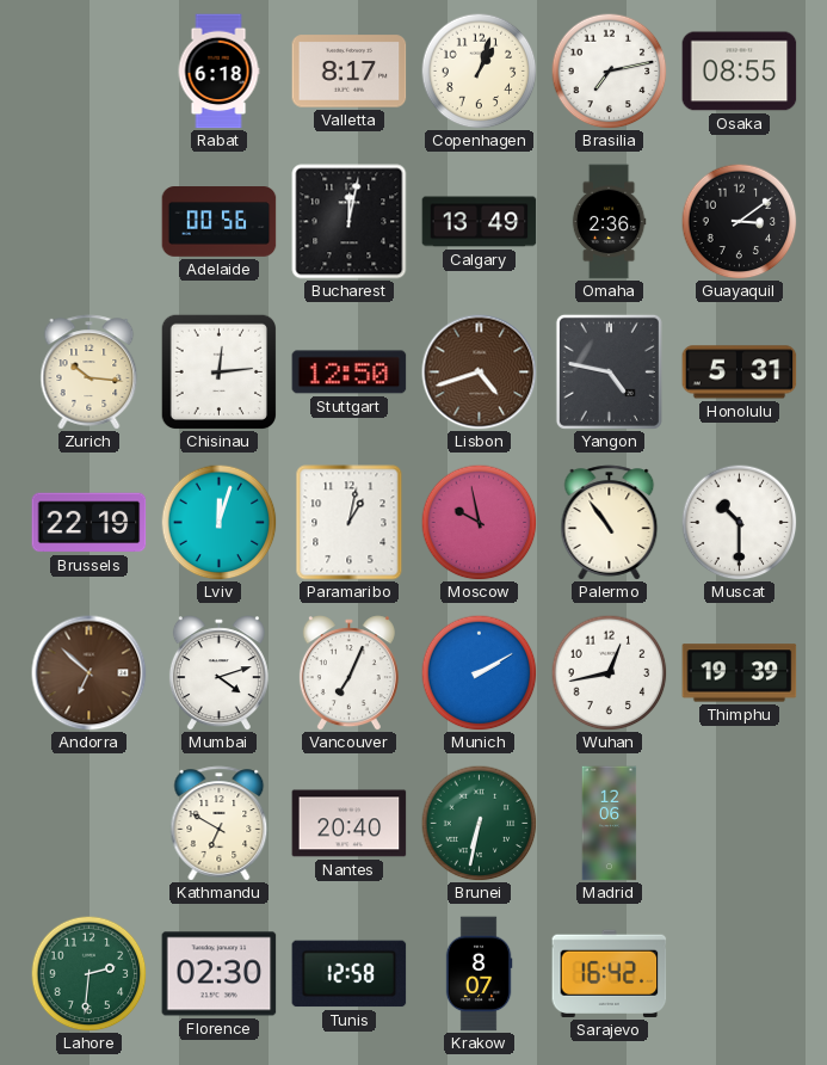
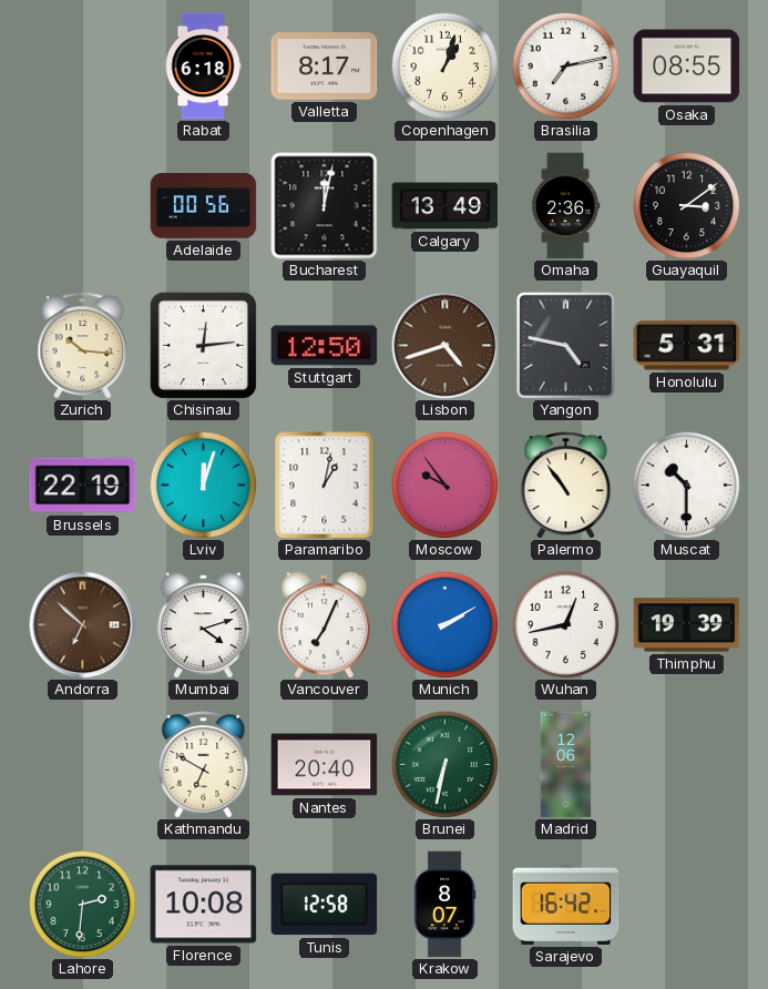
Moscow: 9:58 -> 9:54 (444, 485)
Florence: 02:30 -> 10:08 (204, 905)
